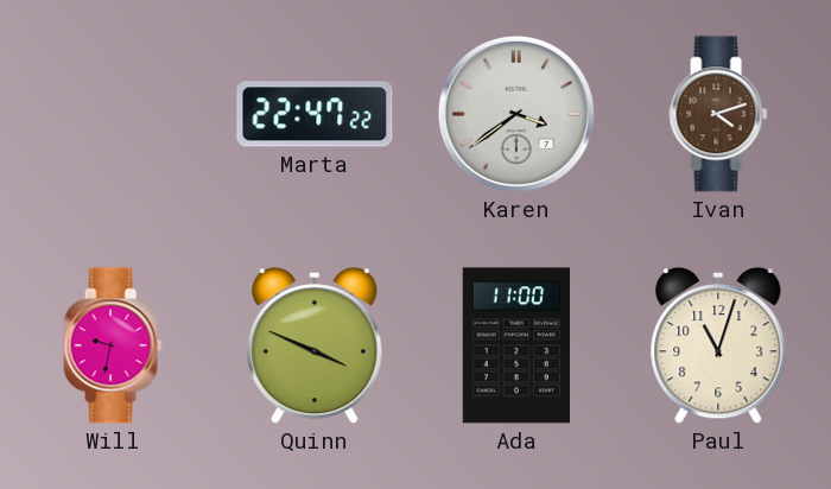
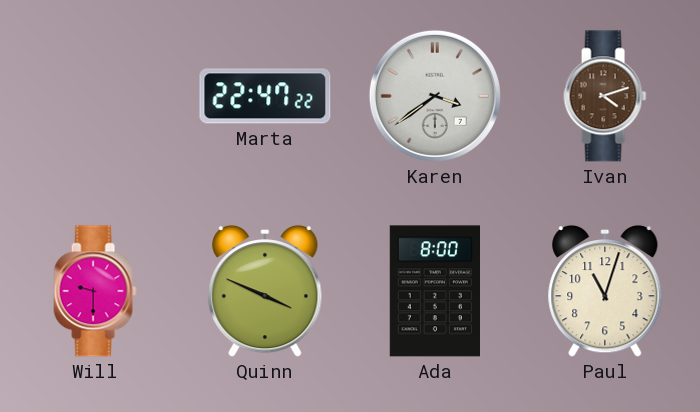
Will: 9:32 -> 9:30 (95, 291)
Ada: 11:00 -> 8:00 (434, 291)
